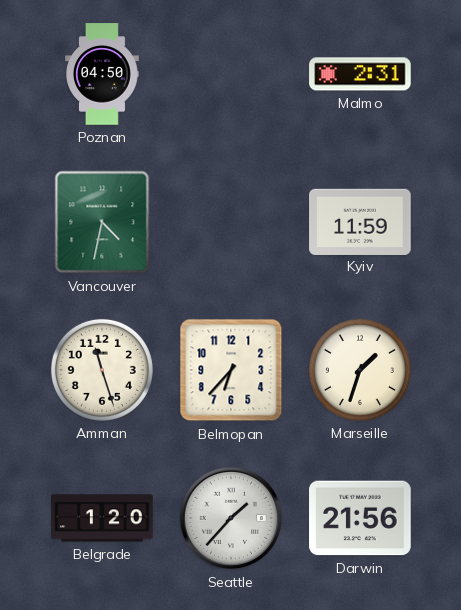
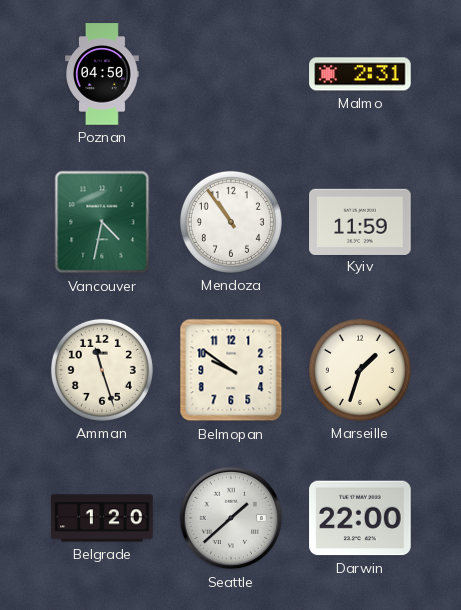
Mendoza: none -> 10:54 (231, 222)
Belmopan: 6:37 -> 9:51 (231, 370)
Seattle: 1:37 -> 1:38 (231, 518)
Darwin: 21:56 -> 22:00 (360, 518)
